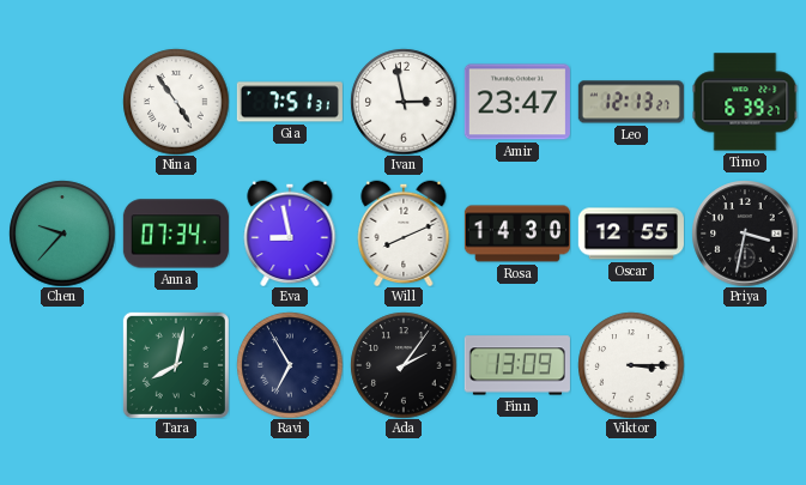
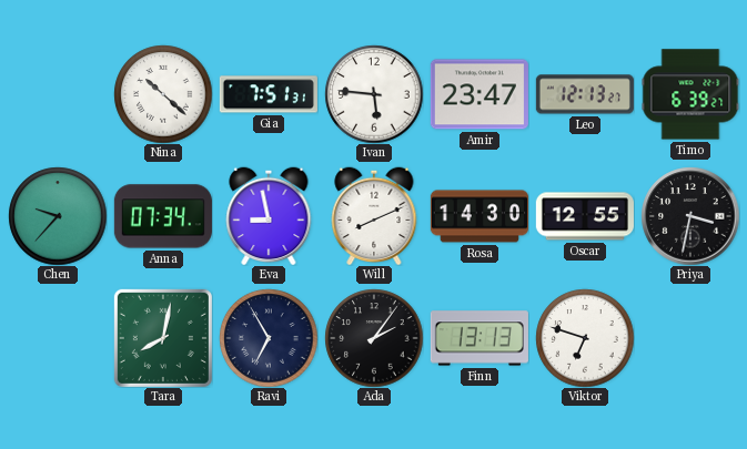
Nina: 4:54 -> 10:22 (163, 94)
Ivan: 2:58 -> 5:46 (374, 94)
Finn: 13:09 -> 13:13 (480, 338)
Viktor: 3:15 -> 6:48 (585, 338)
